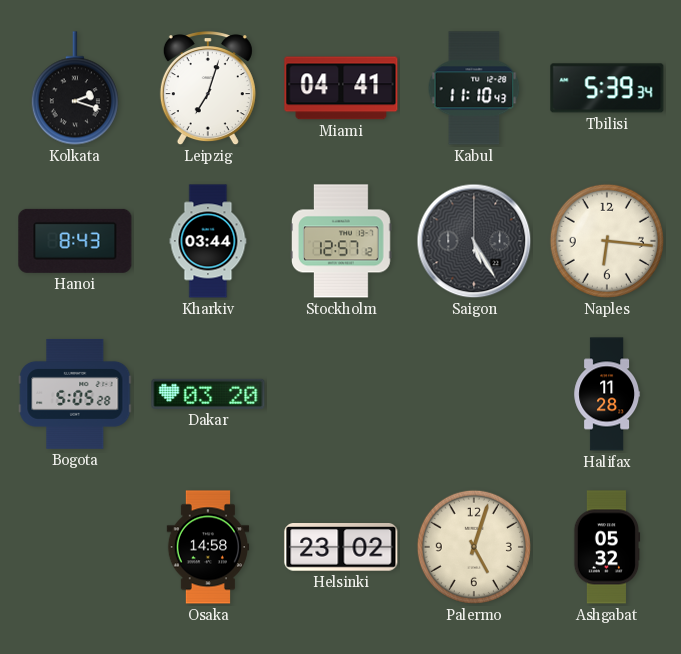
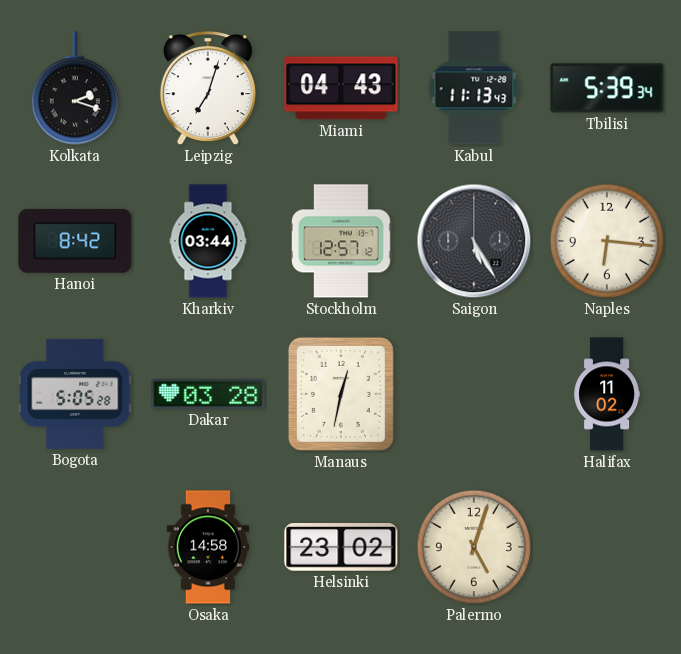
Miami: 04:41 -> 04:43 (341, 88)
Kabul: 11:10 -> 11:13 (474, 88)
Hanoi: 8:43 -> 8:42 (75, 241)
Dakar: 03:20 -> 03:28 (208, 394)
Manaus: none -> 12:32 (341, 394)
Halifax: 11:28 -> 11:02 (607, 394)
Ashgabat: 05:32 -> none (607, 547)
